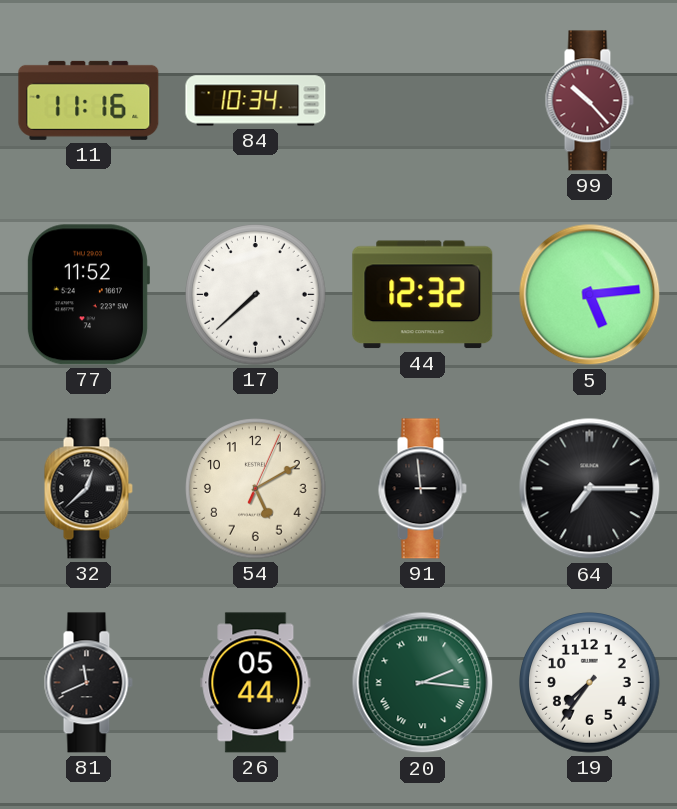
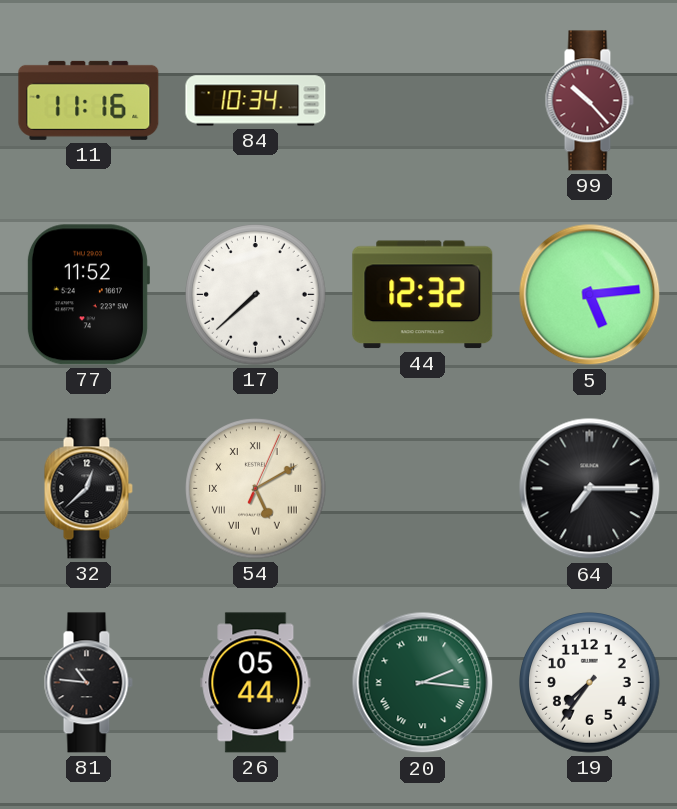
54 numerals: Arabic -> Roman (256, 489)
91: 2:59 -> none (422, 489)
81: 11:41 -> 10:46 (88, 683)
